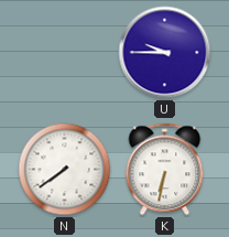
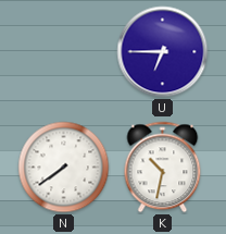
U: 9:45 -> 6:45 (163, 52)
K: 6:32 -> 10:32 (163, 168)
